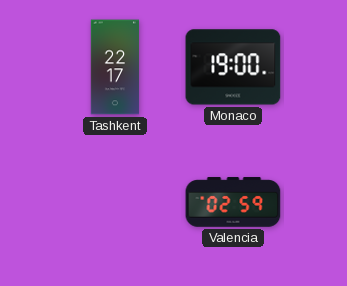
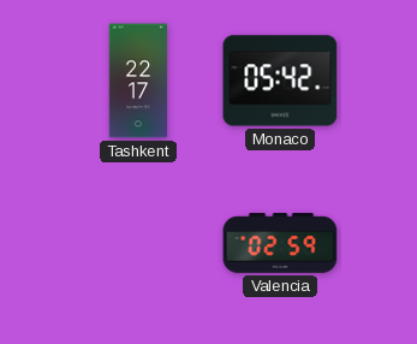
Monaco: 19:00 -> 05:42 (280, 81)
